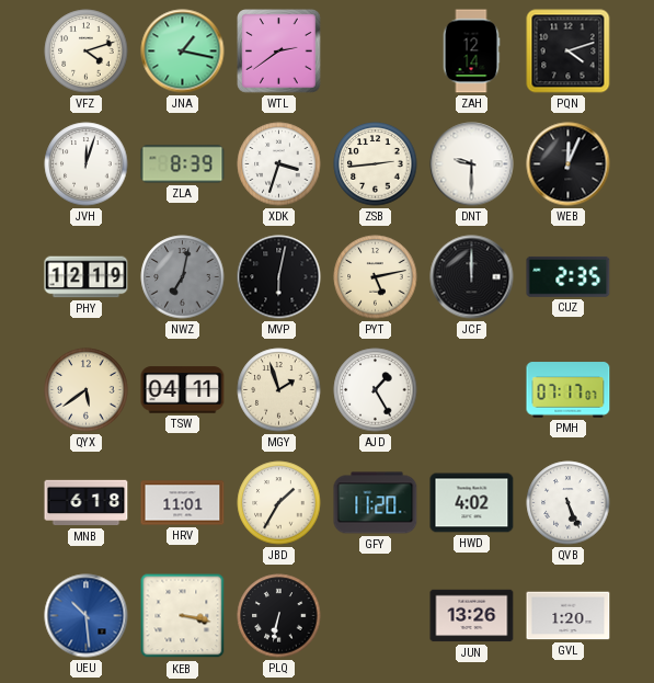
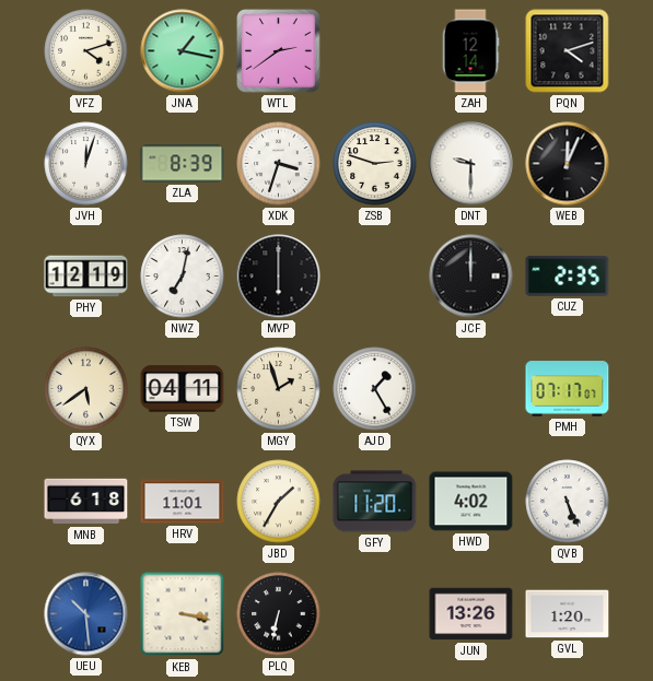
ZSB: 2:44 -> 2:48 (375, 164)
NWZ dial: grey -> white (183, 277)
MVP: 6:02 -> 6:00 (279, 277)
PYT: 5:13 -> none (376, 277)
